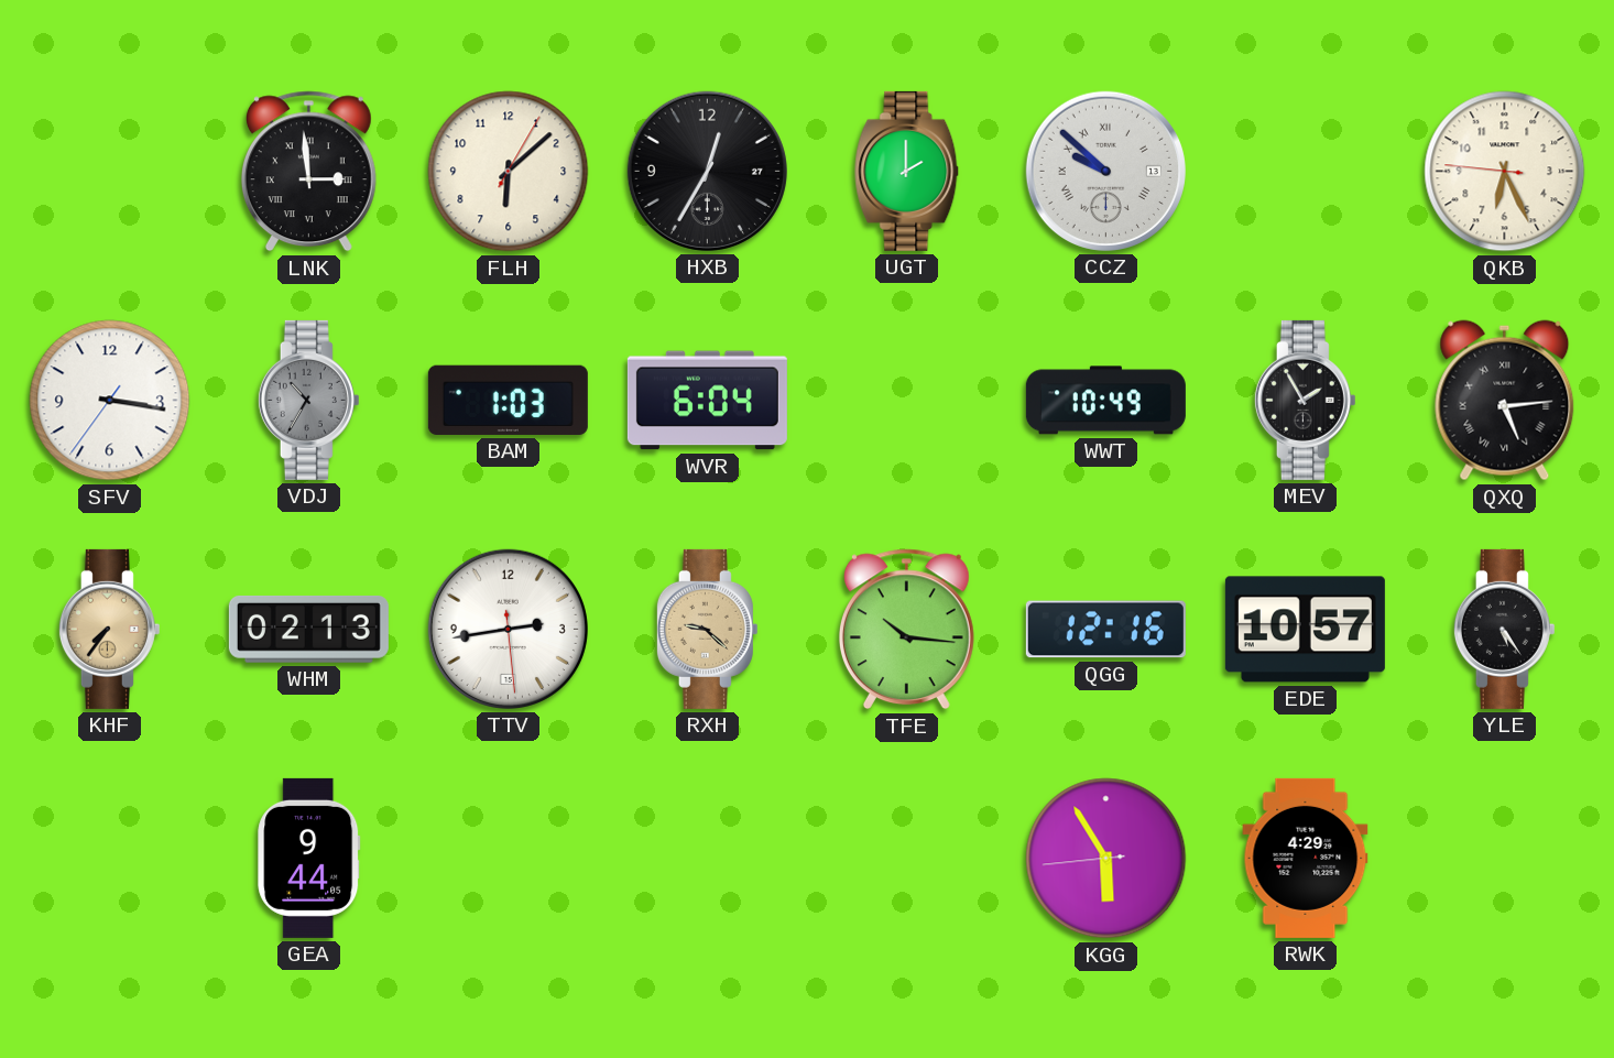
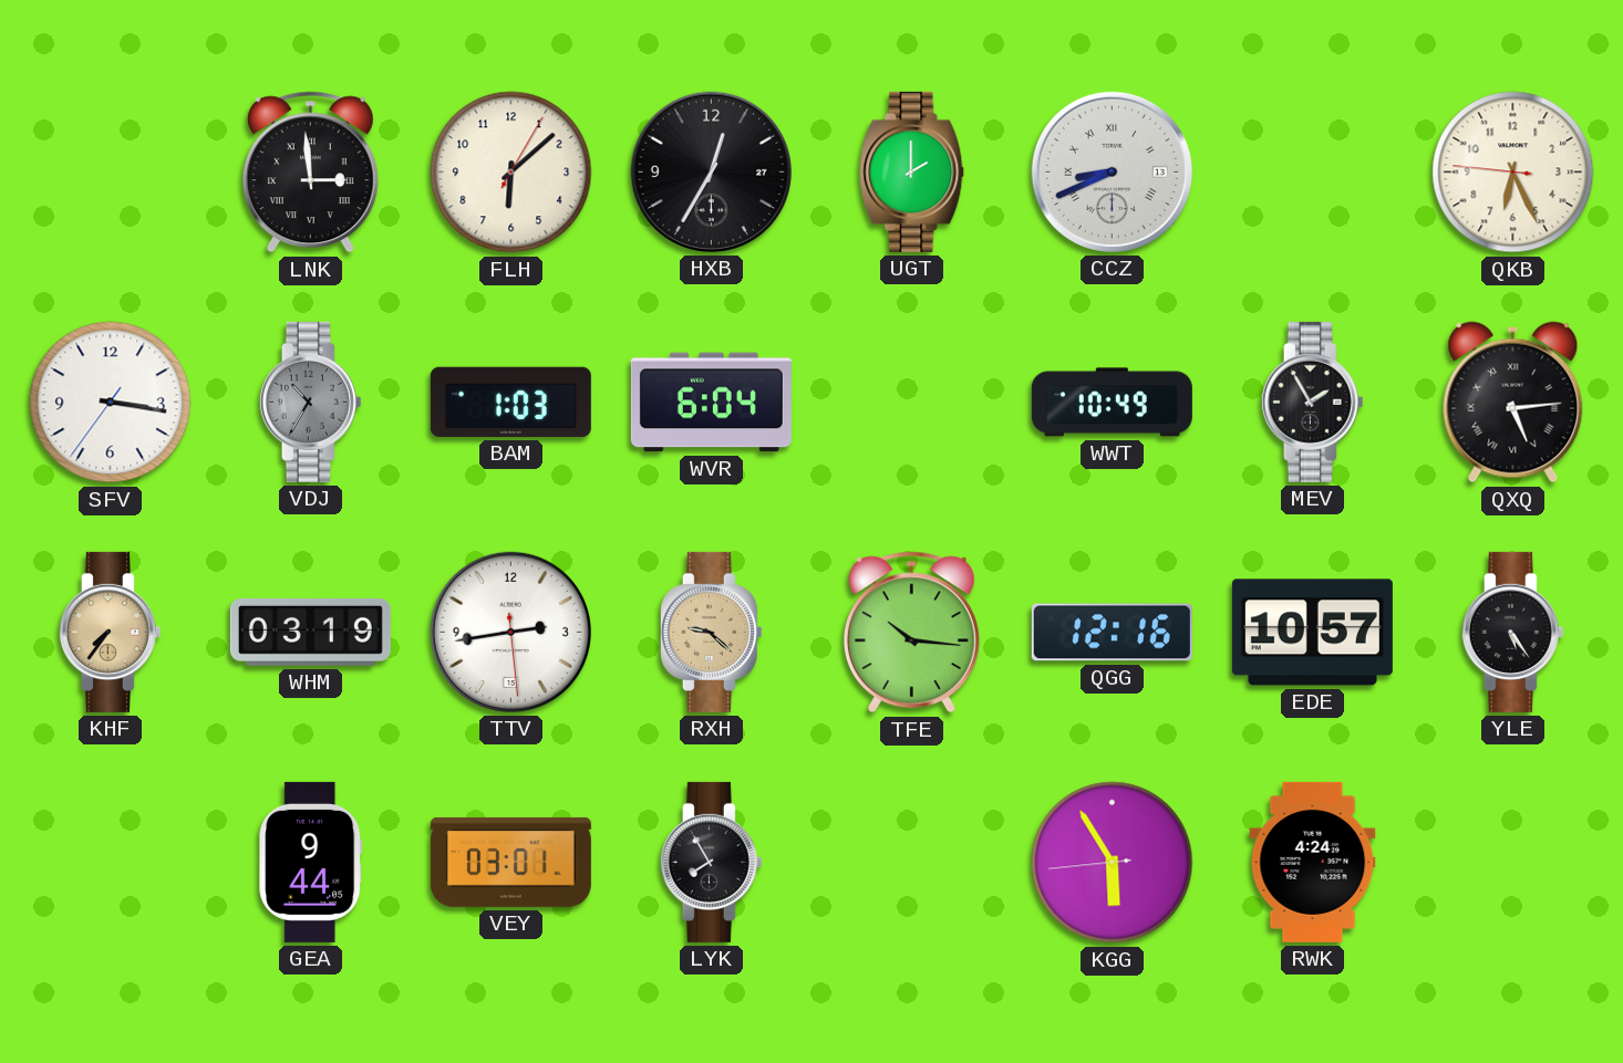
CCZ: 9:52 -> 8:41 (1112, 171)
WHM: 02:13 -> 03:19 (310, 632)
VEY: none -> 03:01 (510, 862)
LYK: none -> 7:55 (711, 862)
RWK: 4:29 -> 4:24 (1313, 862)
